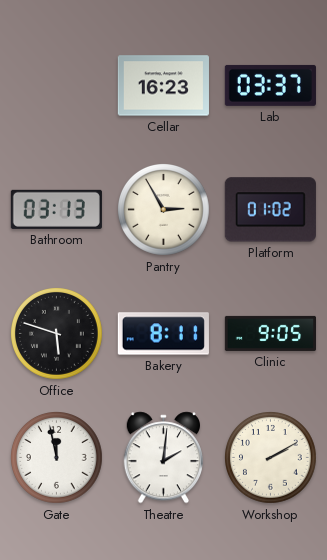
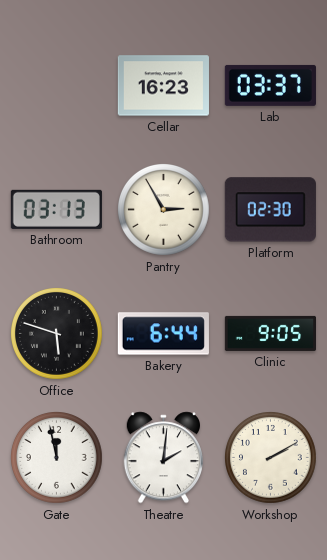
Platform: 01:02 -> 02:30 (270, 210)
Bakery: 8:11 -> 6:44 (163, 334)
